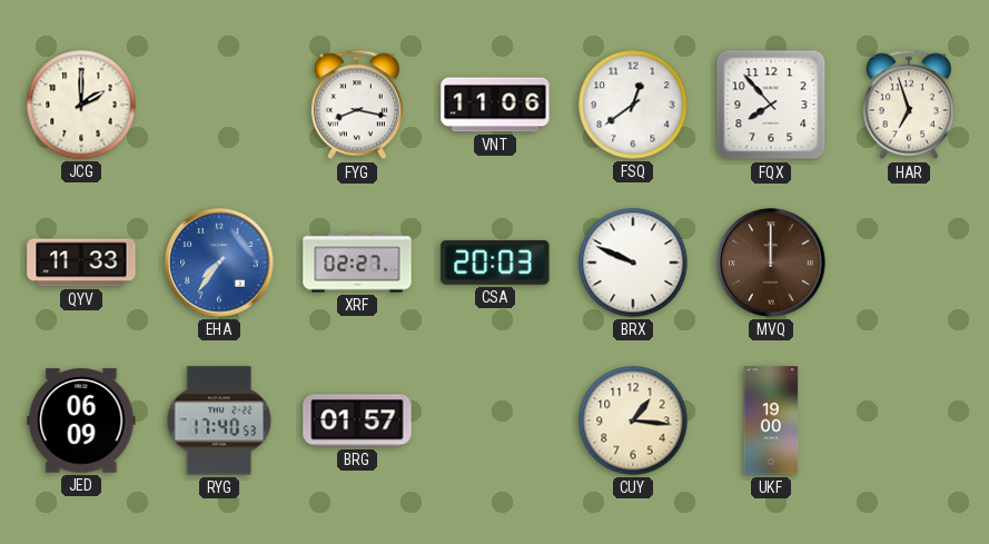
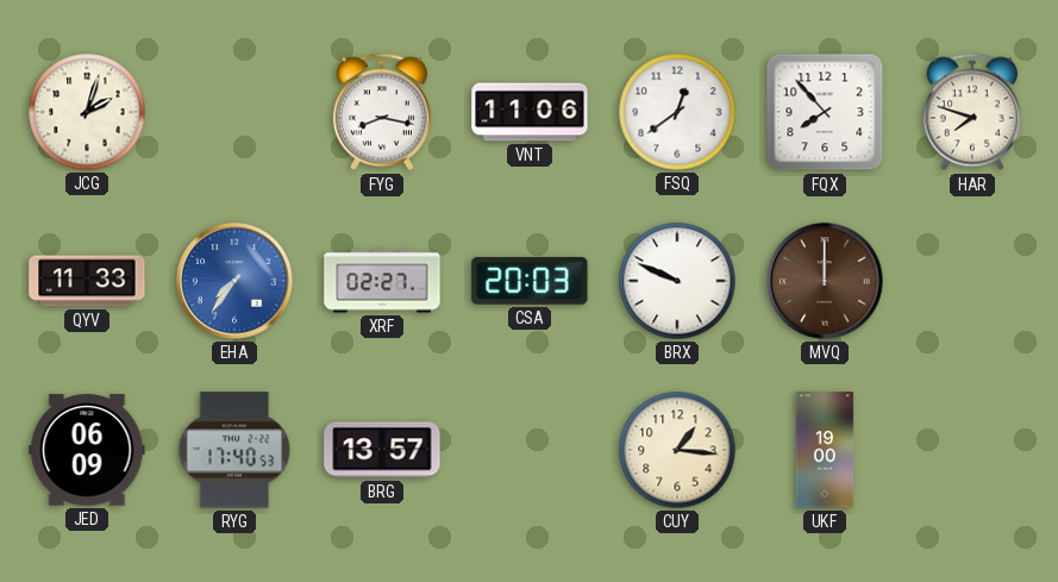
JCG: 2:00 -> 2:03 (87, 112)
HAR: 6:57 -> 7:48 (972, 112)
BRG: 01:57 -> 13:57 (382, 450)
